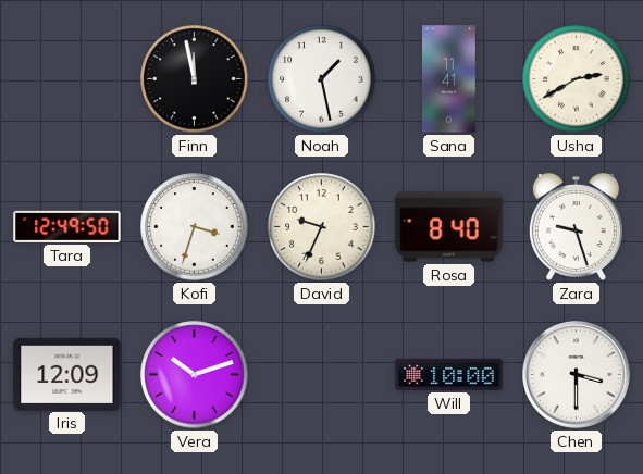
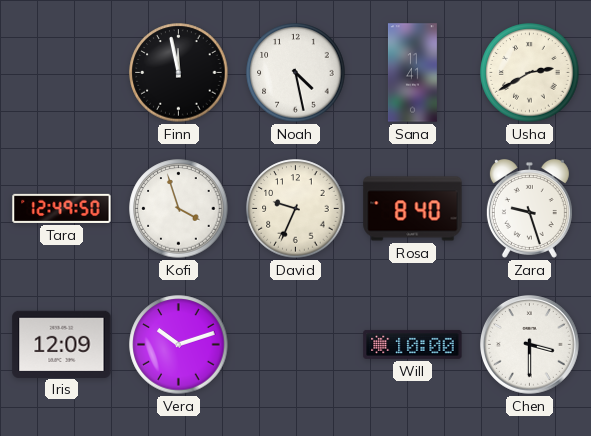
Noah: 1:28 -> 4:28 (296, 73)
Kofi: 3:33 -> 3:57 (179, 209)
